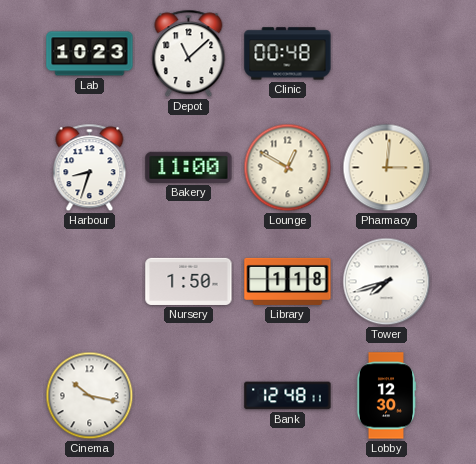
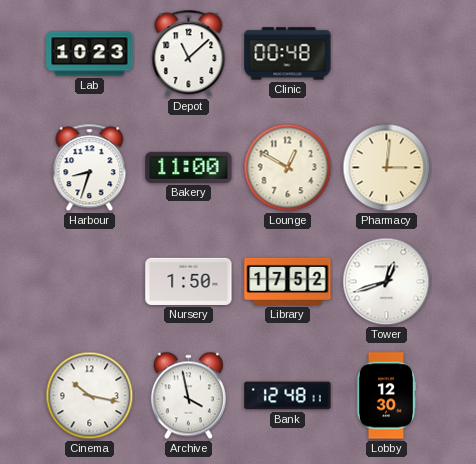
Library: 1:18 -> 17:52 (288, 281)
Tower: 7:42 -> 12:42 (387, 282)
Archive: none -> 3:58 (188, 396)
